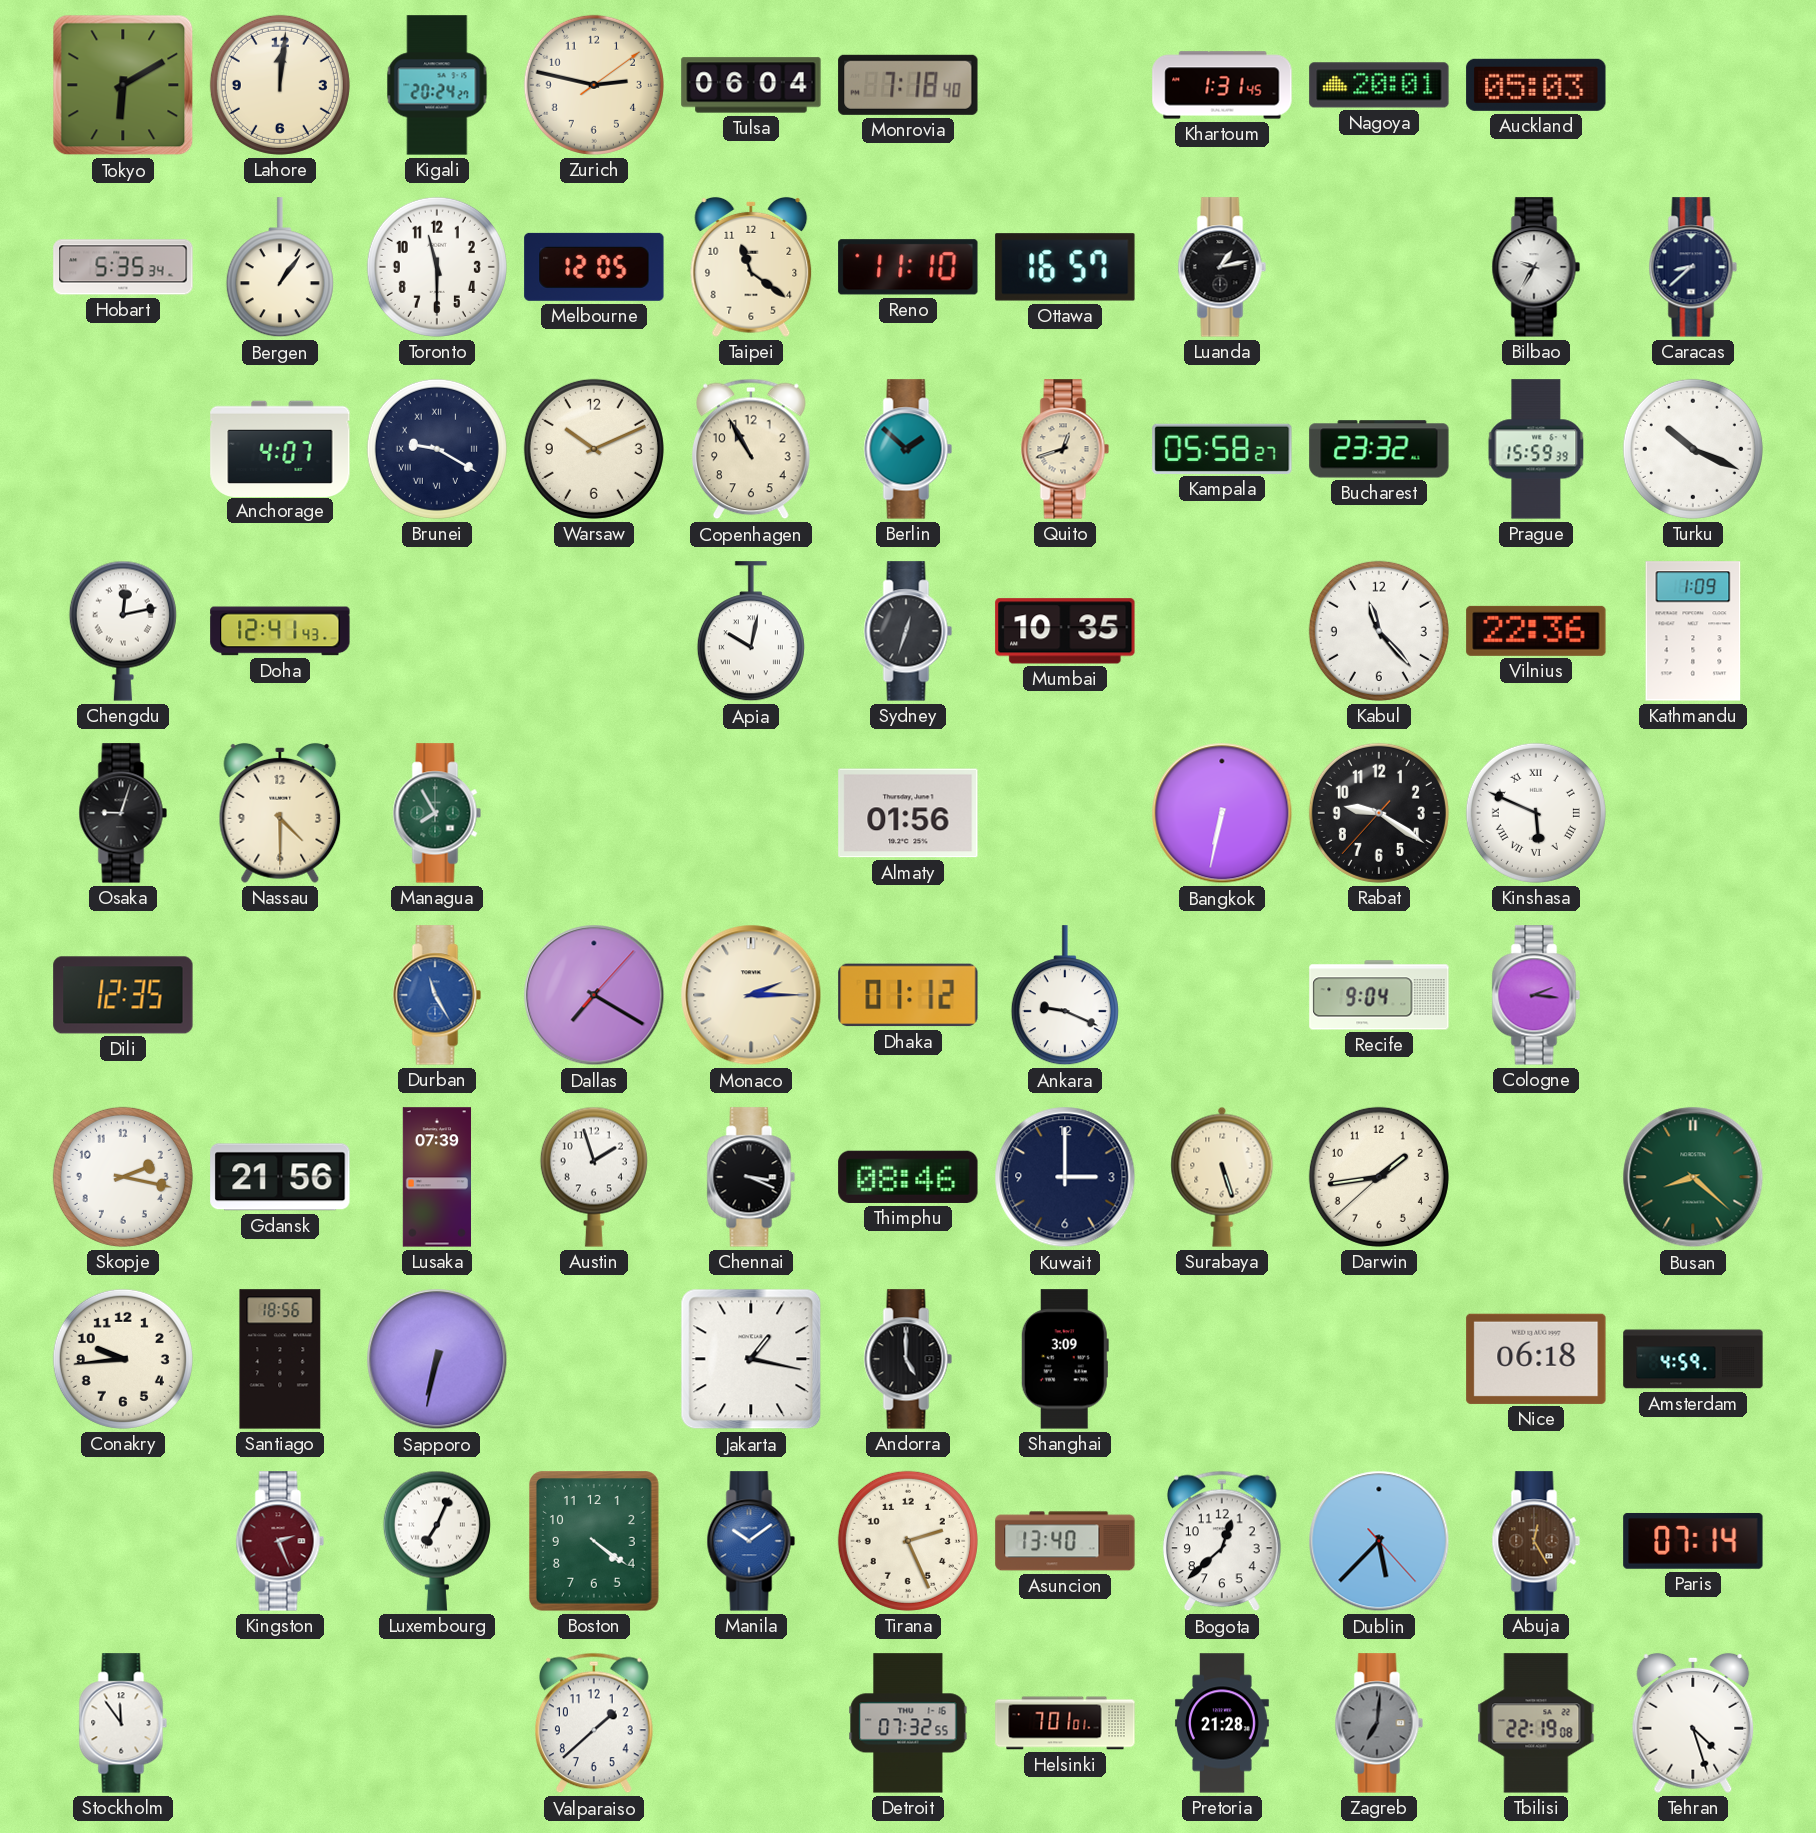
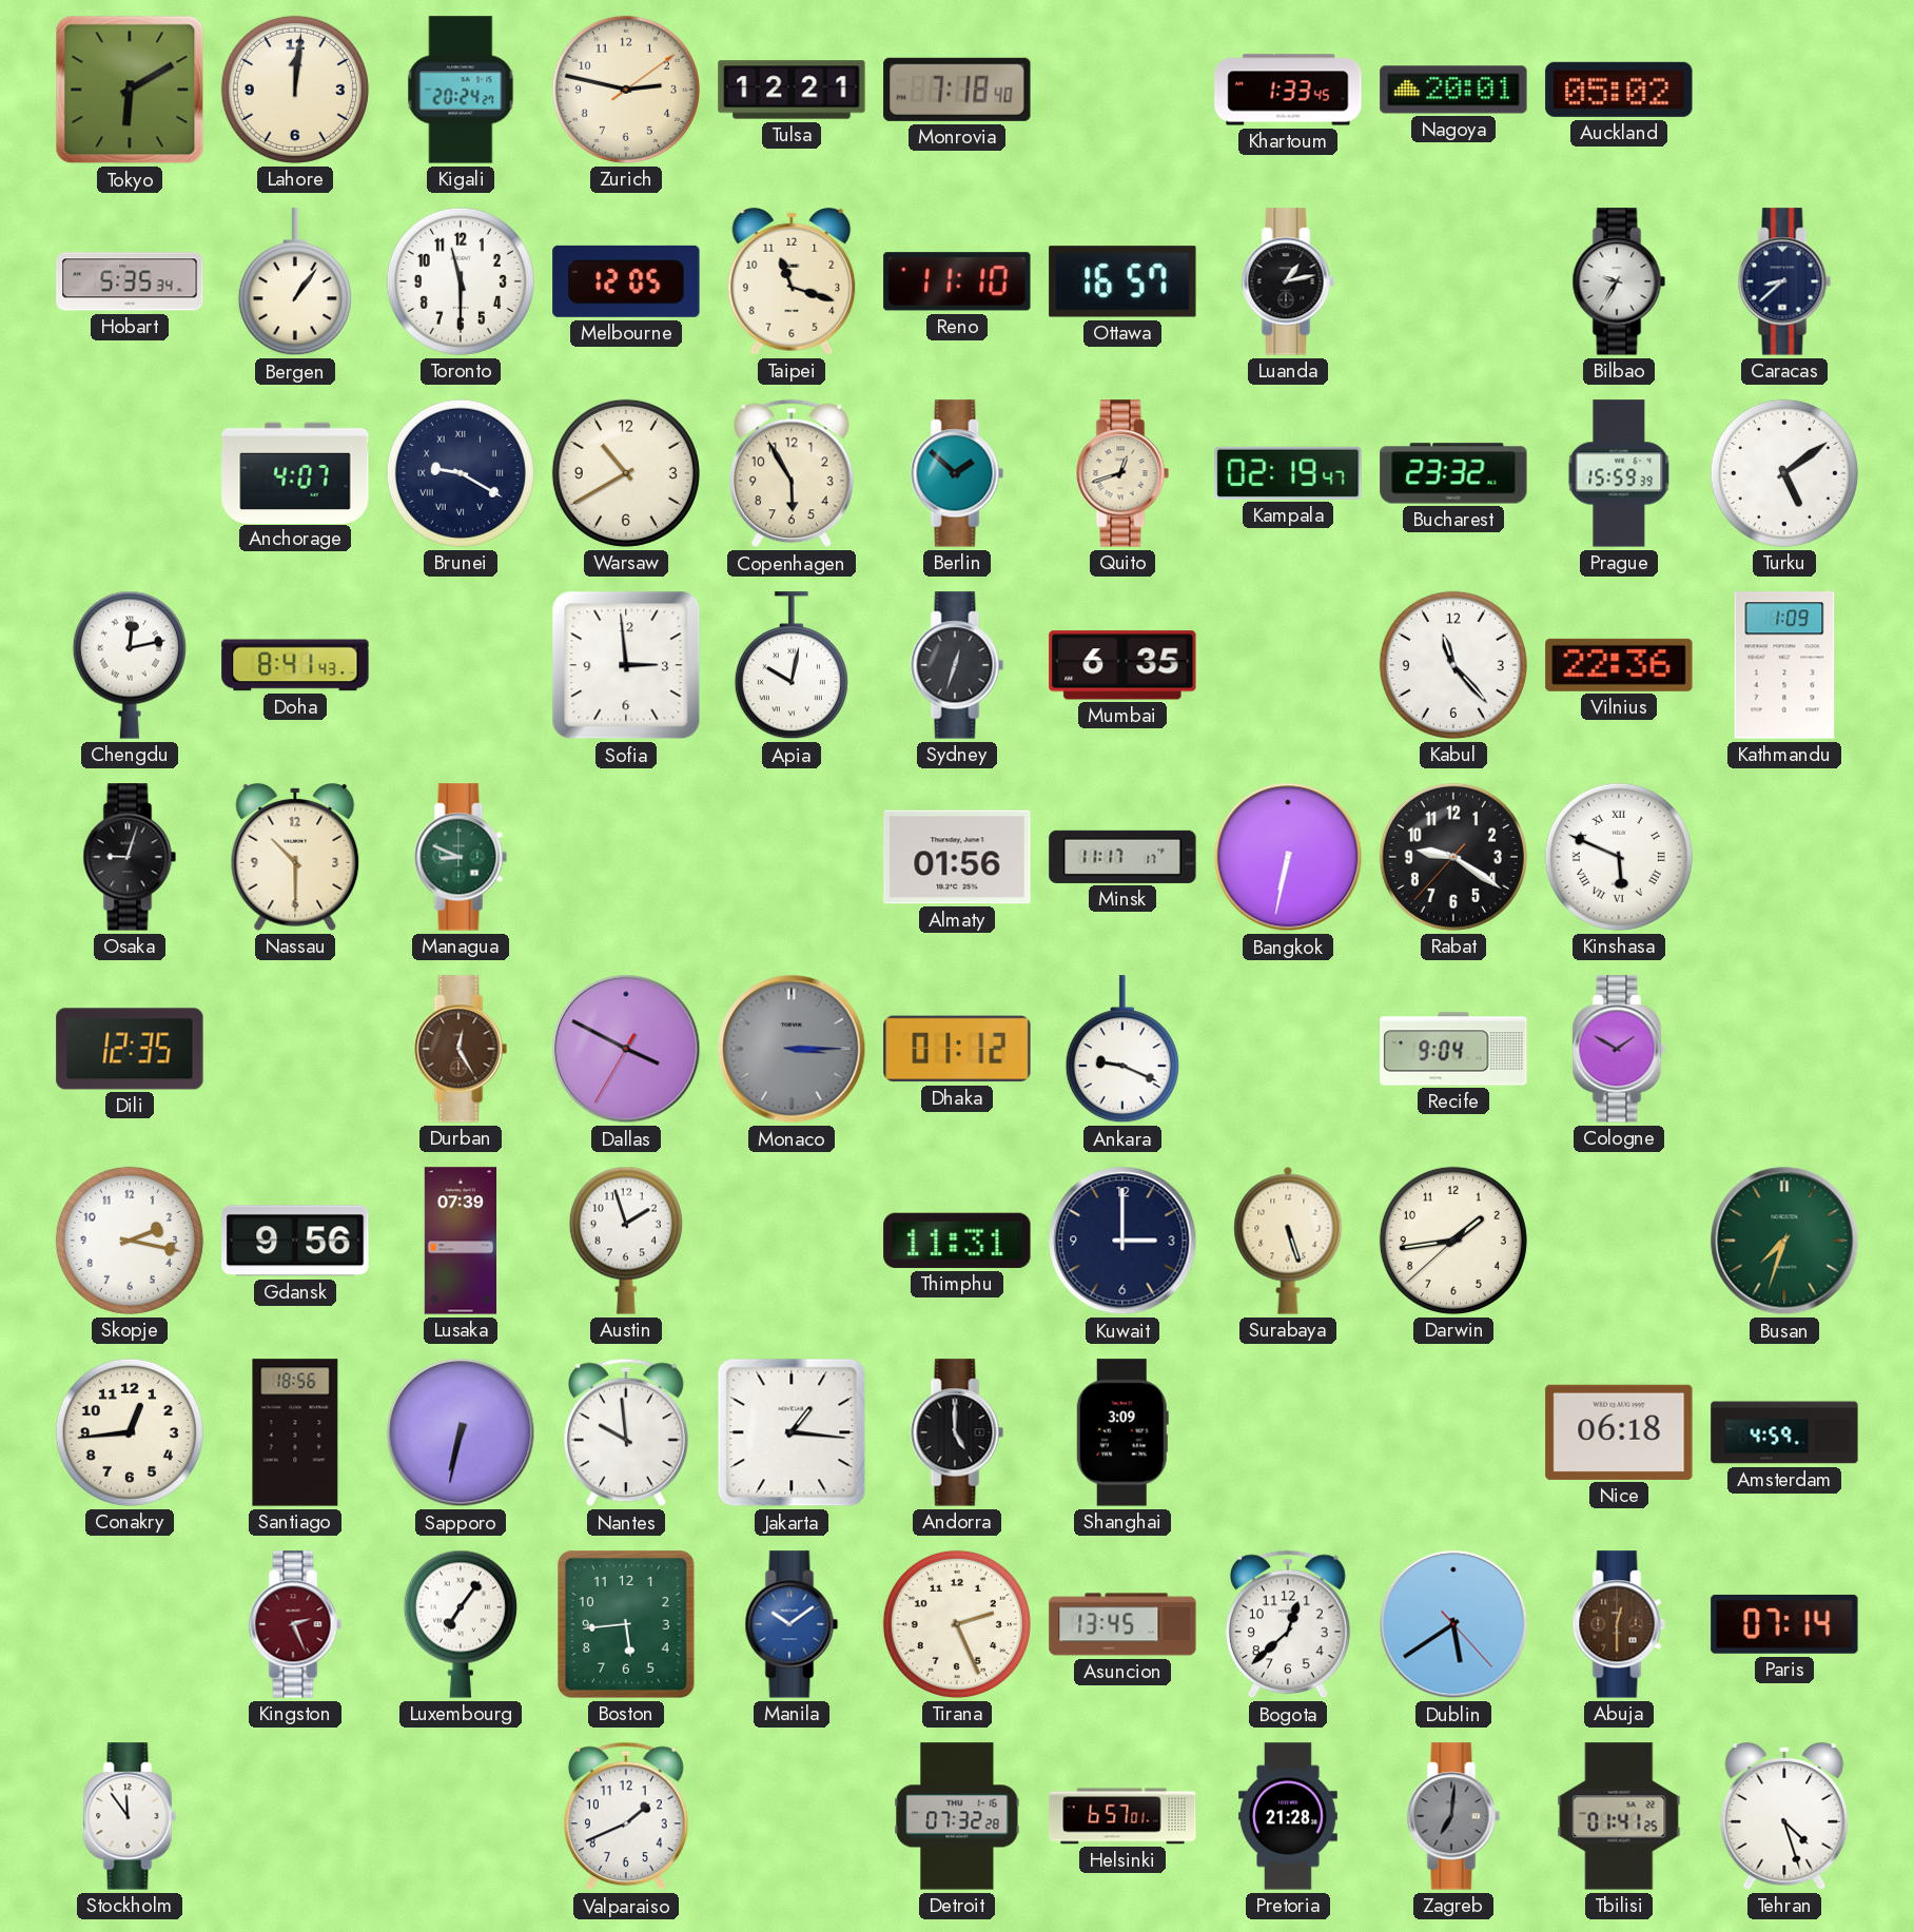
Tulsa: 06:04 -> 12:21 (792, 90)
Khartoum: 1:31 -> 1:33 (1288, 90)
Auckland: 05:03 -> 05:02 (1619, 90)
Taipei: 11:21 -> 11:18 (792, 281)
Warsaw: 10:11 -> 10:40 (626, 473)
Copenhagen: 10:55 -> 5:55 (792, 473)
Kampala: 05:58 -> 02:19 (1288, 473)
Turku: 10:19 -> 5:09 (1784, 473)
Doha: 12:41 -> 8:41 (295, 665)
Sofia: none -> 2:59 (626, 665)
Mumbai: 10:35 -> 6:35 (1122, 665)
Nassau: 4:30 -> 10:30 (295, 857)
Managua: 7:55 -> 8:49 (461, 857)
Minsk: none -> 11:17 (1122, 857)
Durban: 11:25 -> 12:25 (461, 1049)
Durban dial: blue -> brown (461, 1049)
Dallas: 7:20 -> 3:49 (626, 1049)
Monaco: 2:15 -> 3:15 (792, 1049)
Monaco dial: cream -> grey (792, 1049)
Cologne: 2:16 -> 1:50 (1619, 1049)
Gdansk: 21:56 -> 9:56 (295, 1241)
Chennai: 3:19 -> none (751, 1177)
Thimphu: 08:46 -> 11:31 (957, 1241)
Busan: 8:22 -> 7:33 (1784, 1241)
Conakry: 9:44 -> 12:44 (130, 1432)
Nantes: none -> 9:59 (626, 1432)
Jakarta: 1:17 -> 1:16 (792, 1432)
Luxembourg: 7:04 -> 7:06 (461, 1624)
Boston: 4:21 -> 5:44 (627, 1625)
Asuncion: 13:40 -> 13:45 (1122, 1624)
Dublin: 5:37 -> 5:39 (1453, 1624)
Abuja: 12:25 -> 12:30 (1619, 1624)
Valparaiso: 1:38 -> 1:41 (626, 1816)
Detroit: 07:32:55 -> 07:32:28 (957, 1816)
Helsinki: 7:01 -> 6:57 (1122, 1816)
Tbilisi: 22:19 -> 01:41 (1619, 1816)
